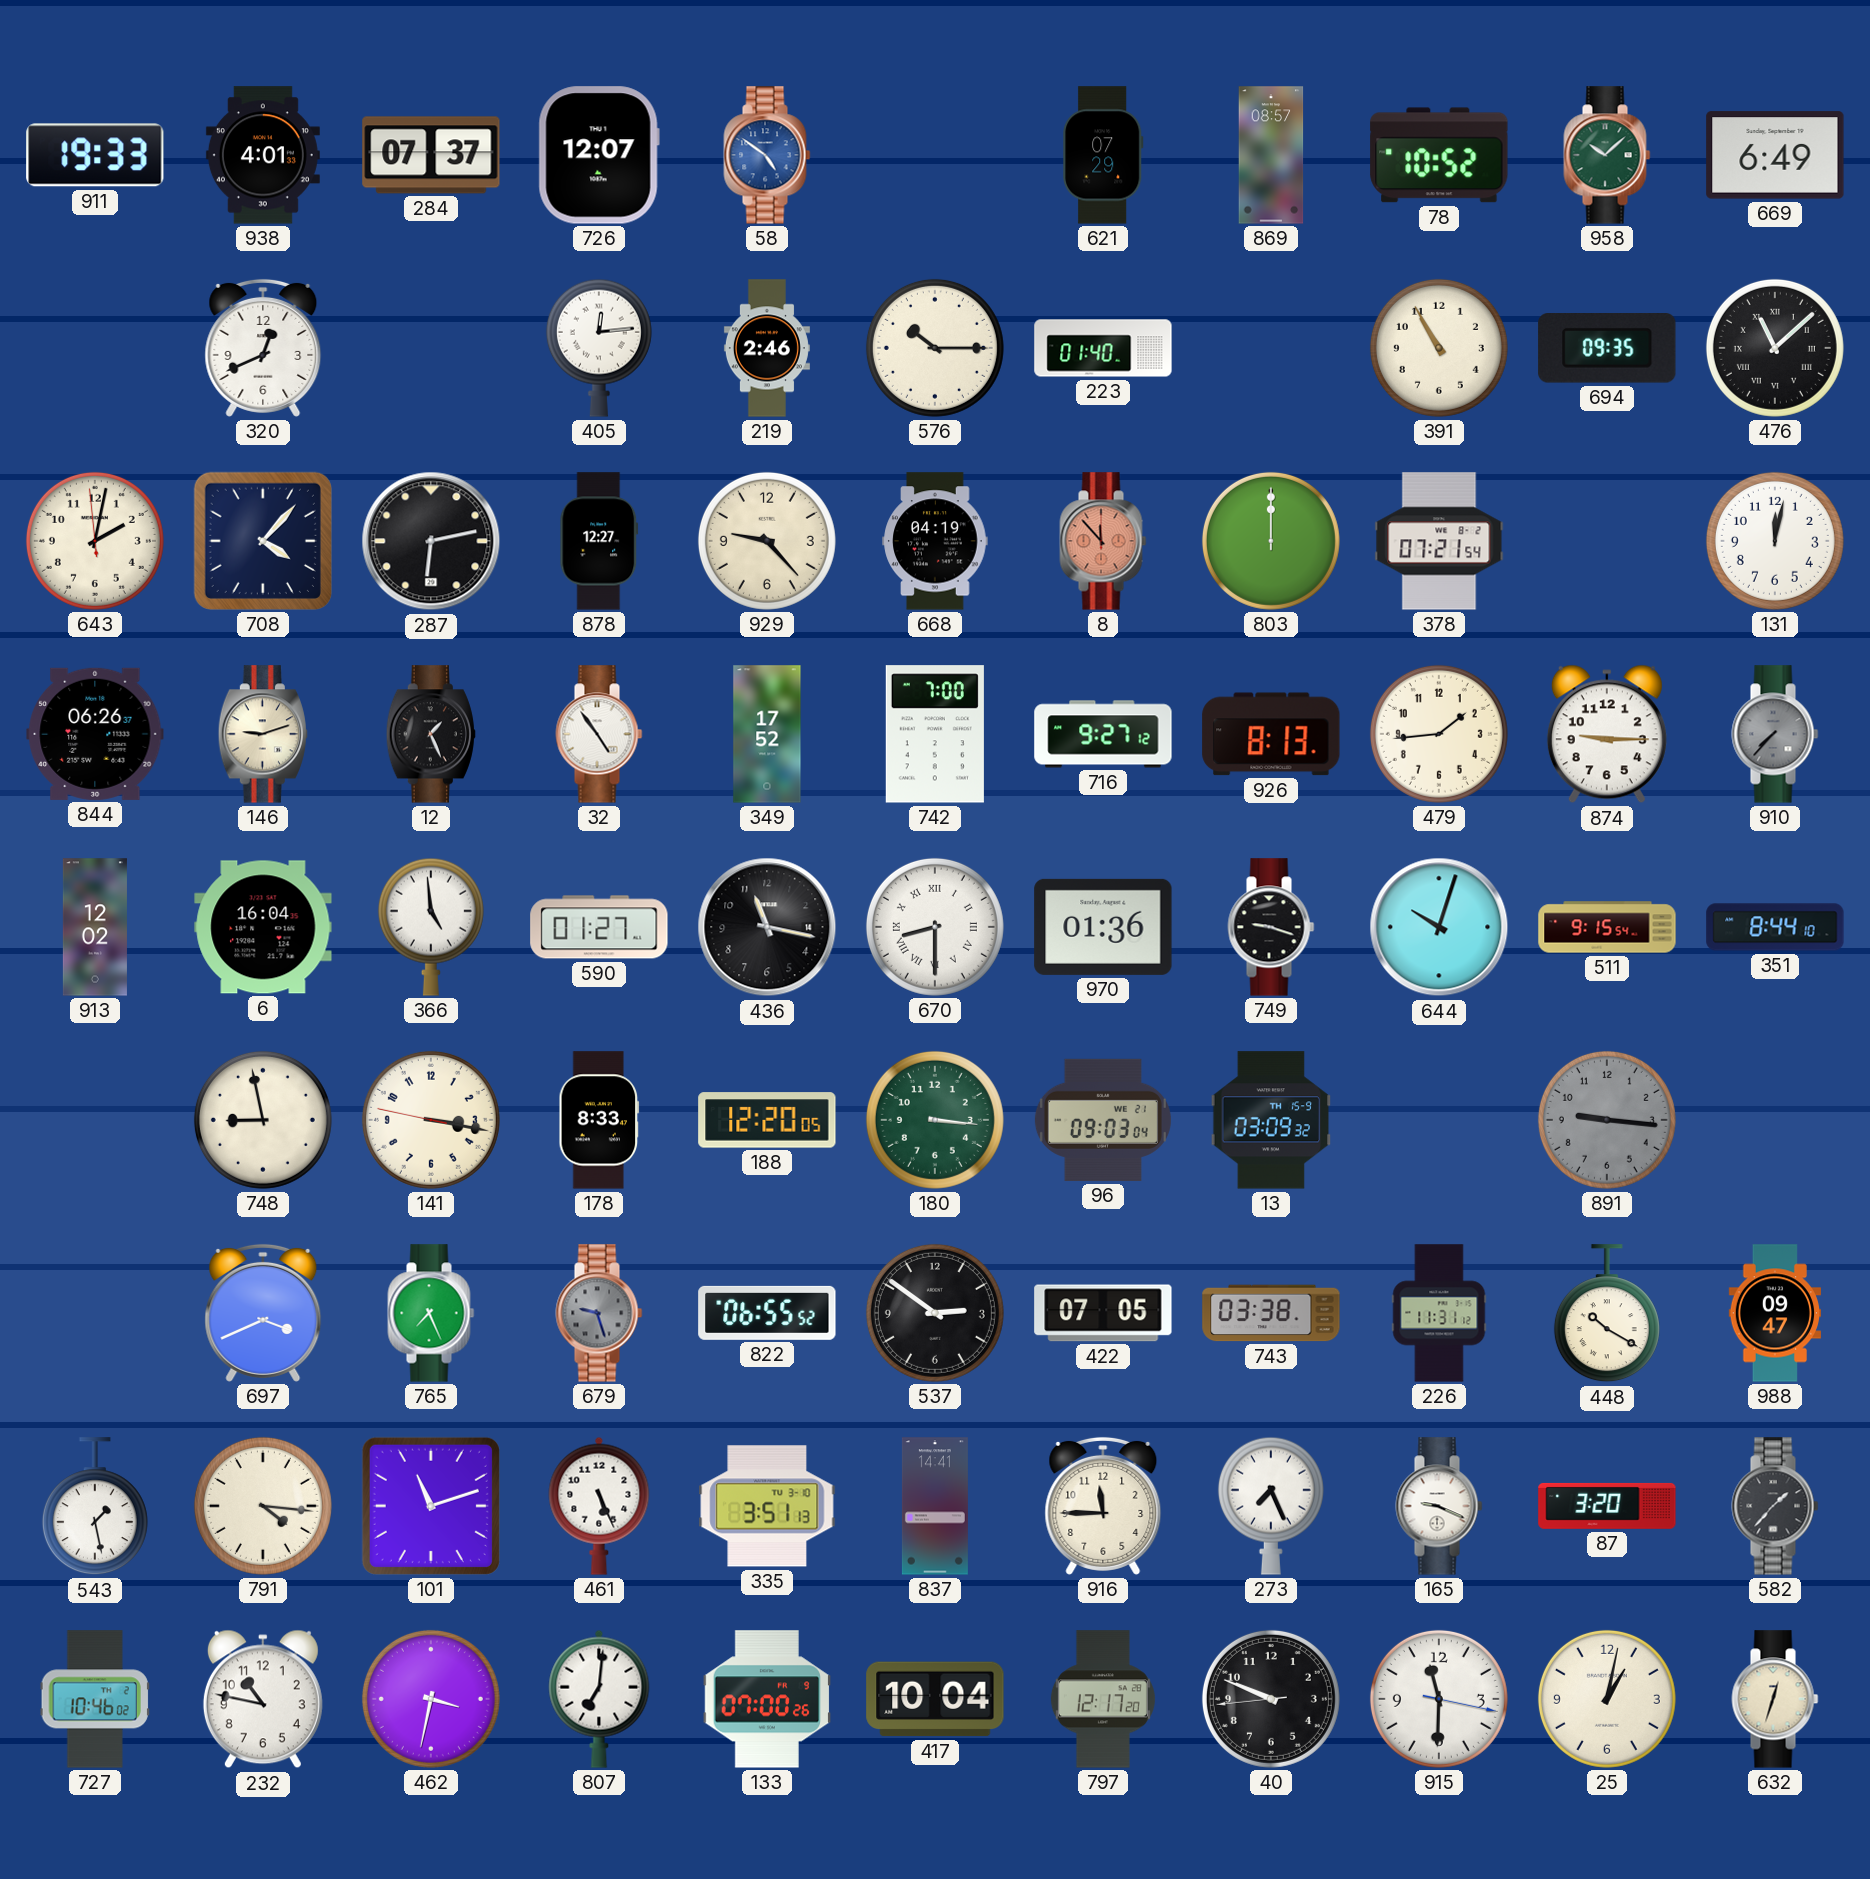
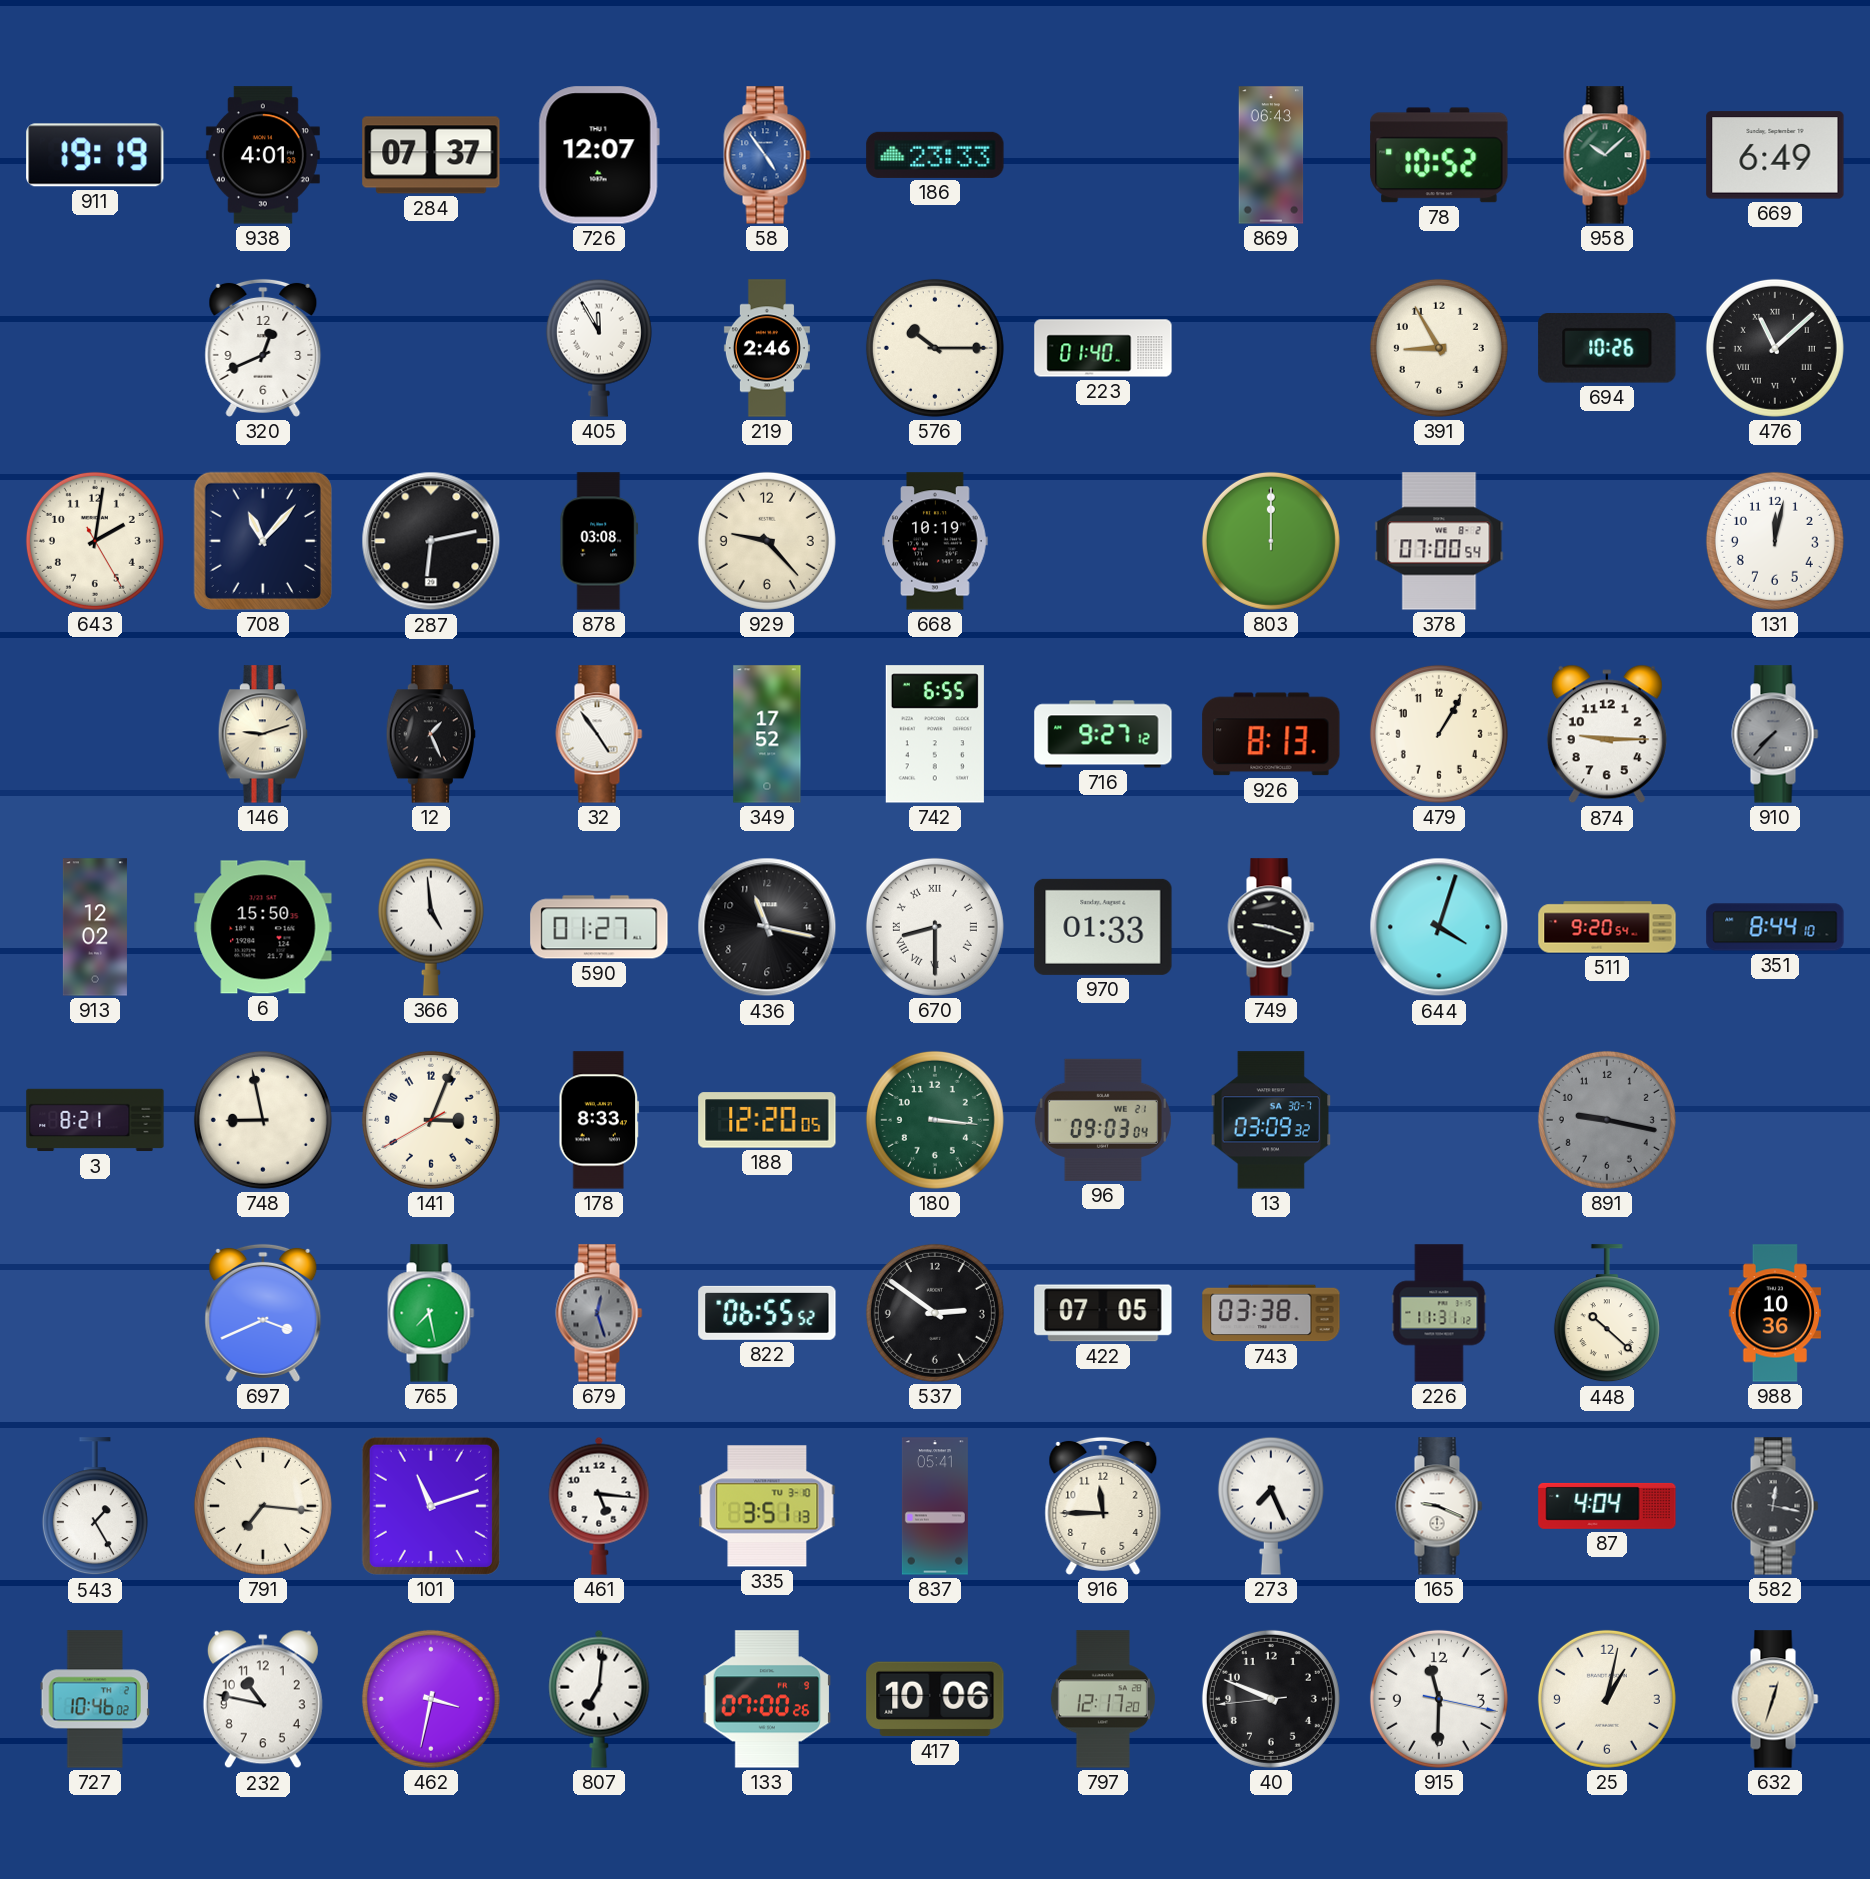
911: 19:33 -> 19:19 (95, 155)
58: 4:51 -> 4:54 (767, 155)
186: none -> 23:33 (935, 155)
621: 07:29 -> none (1103, 155)
869: 08:57 -> 06:43 (1271, 155)
405: 12:14 -> 11:55 (599, 348)
391: 10:55 -> 8:55 (1439, 348)
694: 09:35 -> 10:26 (1607, 349)
643: 2:01:59 -> 2:01:25 (95, 541)
708: 4:07 -> 11:07 (263, 541)
878: 12:27 -> 03:08 (599, 541)
668: 04:19 -> 10:19 (935, 541)
8: 11:53 -> none (1103, 541)
378: 07:21 -> 07:00 (1439, 541)
844: 06:26 -> none (95, 734)
742: 7:00 -> 6:55 (935, 734)
479: 1:44 -> 1:05 (1439, 734)
6: 16:04 -> 15:50 (263, 927)
970: 01:36 -> 01:33 (1103, 927)
644: 10:03 -> 4:03 (1439, 927)
511: 9:15 -> 9:20 (1607, 927)
3: none -> 8:21 (95, 1120)
141: 3:16 -> 3:03 (431, 1120)
13 date: TH 15-9 -> SA 30-7 (1271, 1120)
891: 9:16 -> 9:17 (1607, 1120)
765: 7:26 -> 7:28 (431, 1313)
679: 9:27 -> 12:27 (599, 1313)
448: 10:20 -> 10:22 (1607, 1314)
988: 09:47 -> 10:36 (1774, 1313)
543: 1:28 -> 1:25 (95, 1507)
791: 4:16 -> 7:16 (263, 1506)
461: 5:26 -> 5:16 (599, 1506)
837: 14:41 -> 05:41 (935, 1506)
87: 3:20 -> 4:04 (1607, 1506)
582: 1:37 -> 12:17 (1775, 1506)
417: 10:04 -> 10:06 (935, 1699)
